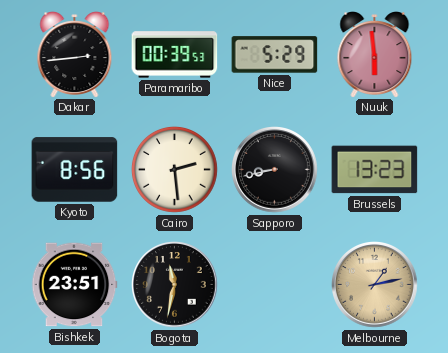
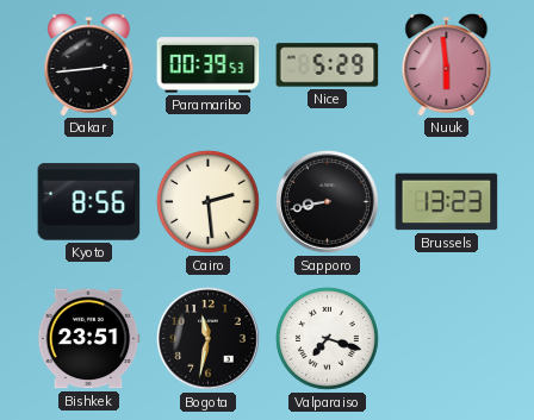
Valparaiso: none -> 7:18 (327, 338)
Melbourne: 1:13 -> none (375, 285)
